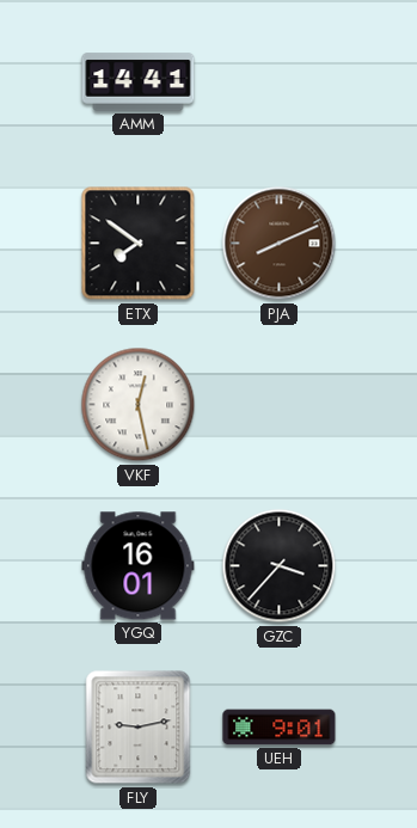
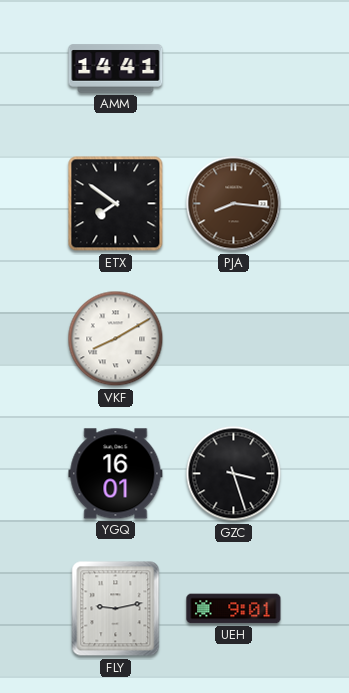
PJA: 8:11 -> 8:16 (234, 204)
VKF: 12:28 -> 8:10 (116, 339)
GZC: 3:37 -> 3:27 (234, 474)
